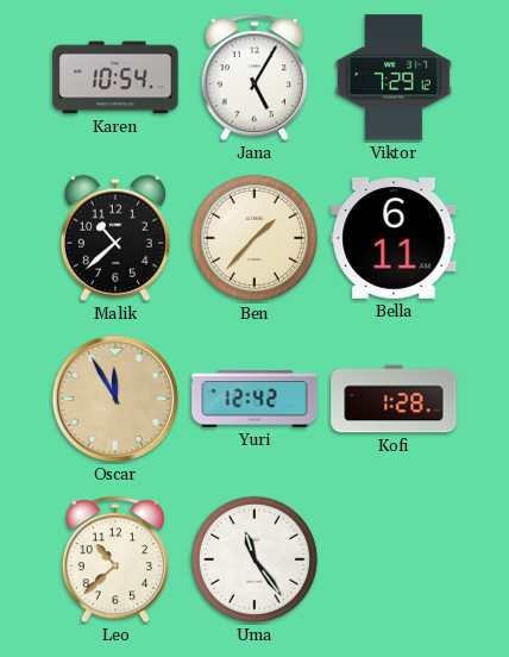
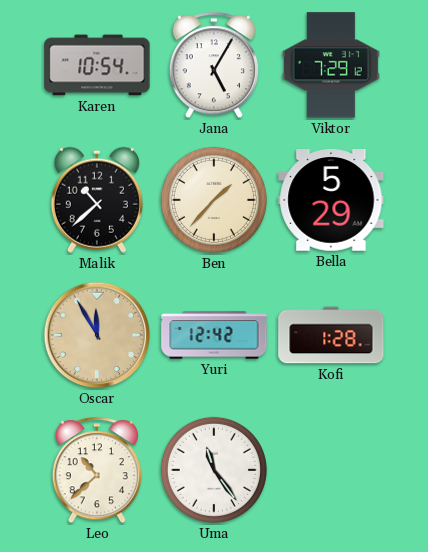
Bella: 6:11 -> 5:29 (331, 200)
